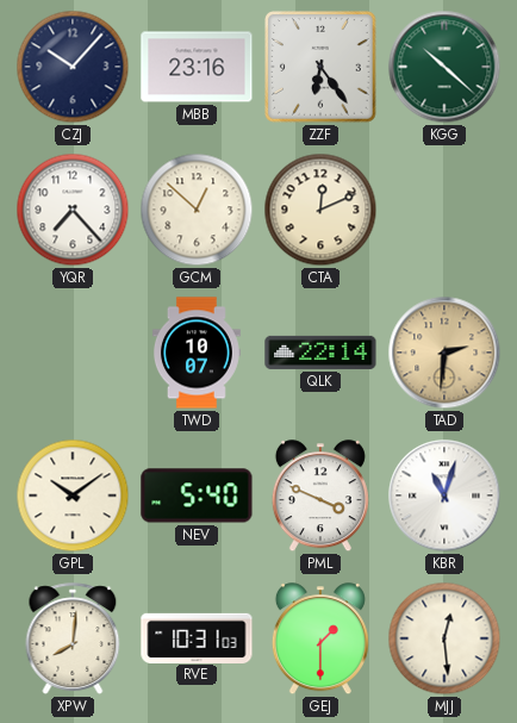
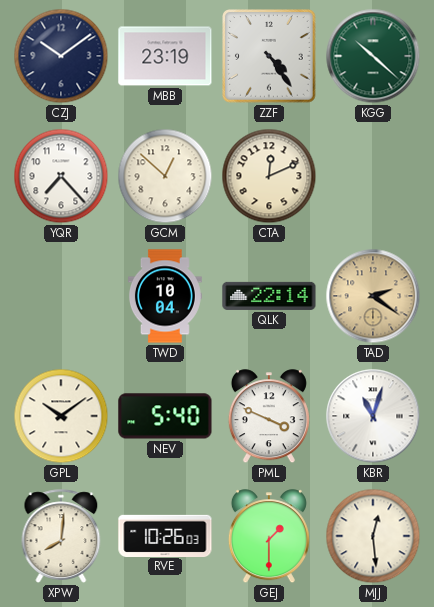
CZJ: 10:07 -> 10:09 (61, 56)
MBB: 23:16 -> 23:19 (165, 56)
ZZF: 6:24 -> 4:24 (269, 56)
TWD: 10:07 -> 10:04 (165, 296)
TAD: 2:31 -> 2:21 (373, 296)
RVE: 10:31 -> 10:26 (165, 535)
